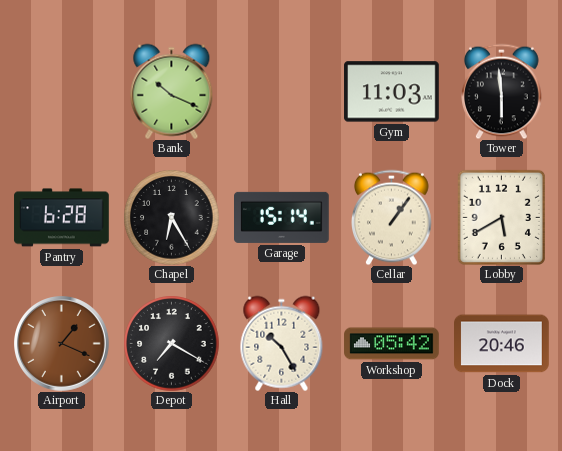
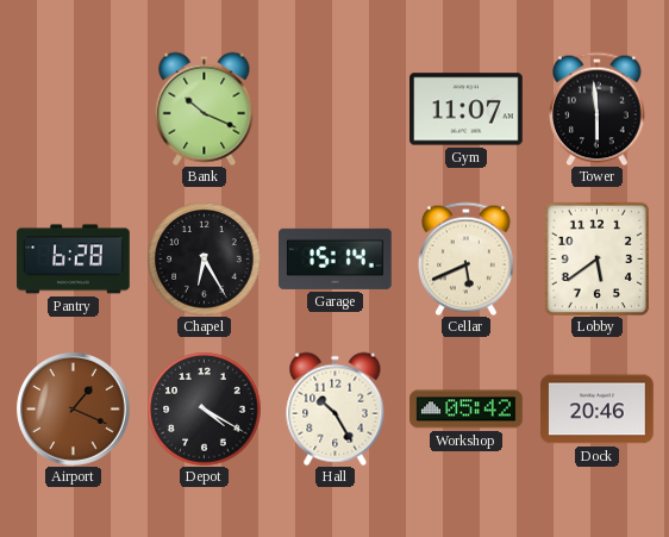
Gym: 11:03 -> 11:07 (467, 110)
Cellar: 1:06 -> 5:41 (467, 258)
Lobby: 5:40 -> 5:39 (596, 258)
Depot: 7:20 -> 4:20 (204, 408)
